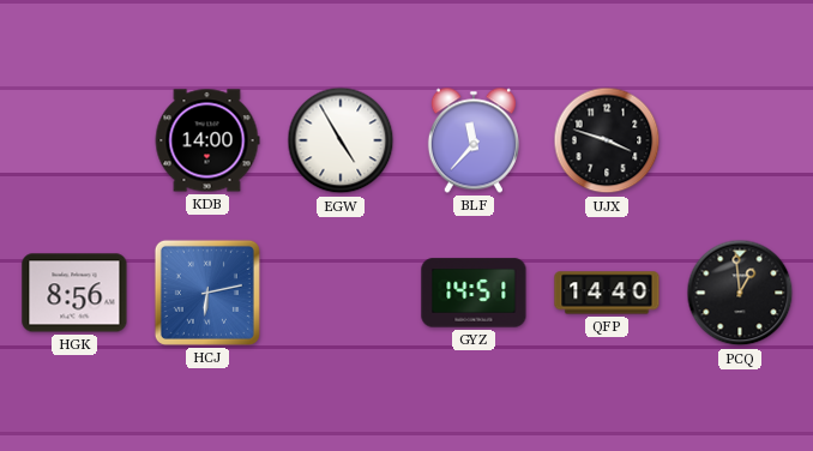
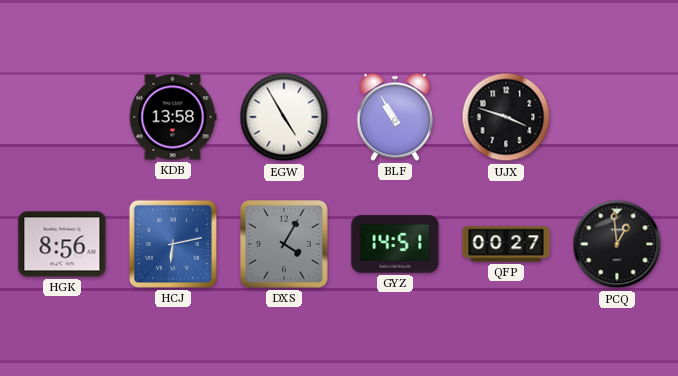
KDB: 14:00 -> 13:58 (173, 117)
BLF: 11:37 -> 10:55 (395, 117)
DXS: none -> 4:05 (285, 245)
QFP: 14:40 -> 00:27 (506, 244)
